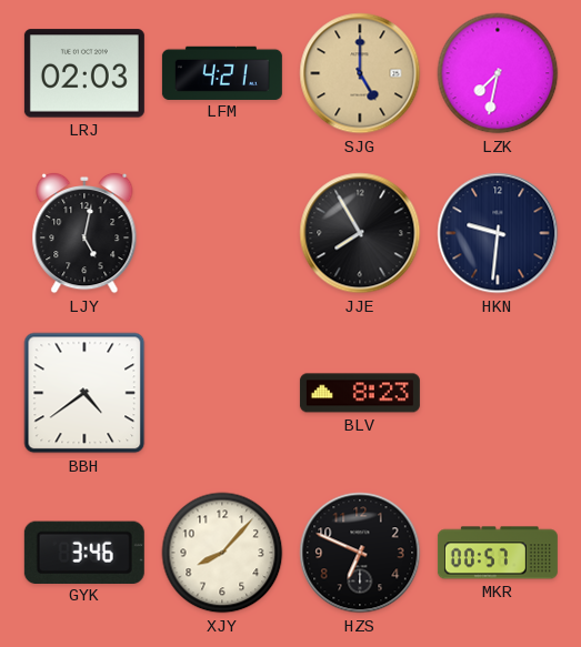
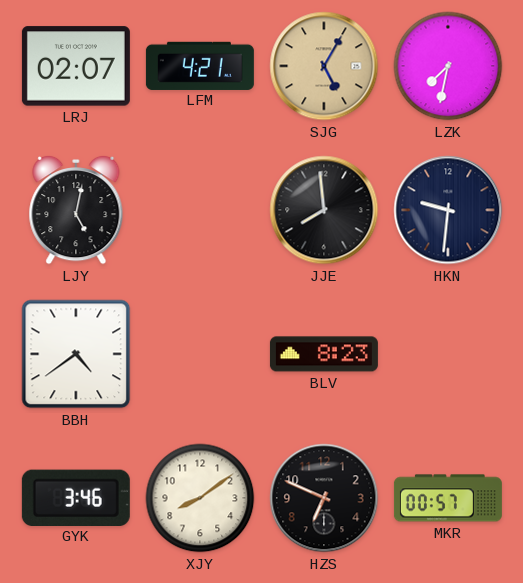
LRJ: 02:03 -> 02:07 (76, 66)
SJG: 5:00 -> 5:05 (324, 66)
JJE: 7:55 -> 7:59 (324, 210)
XJY: 8:07 -> 8:09 (200, 498)
